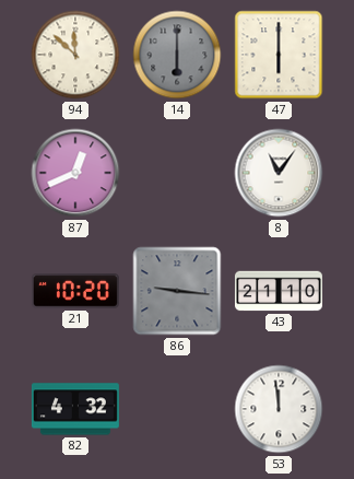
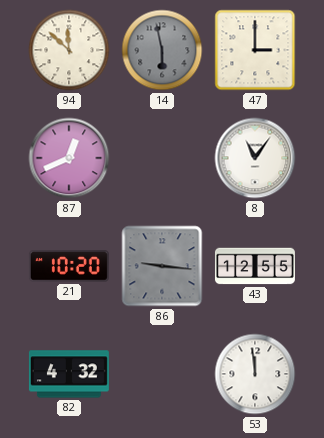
14: 6:00 -> 5:58 (162, 50)
47: 6:00 -> 3:00 (255, 50)
43: 21:10 -> 12:55 (255, 266)
